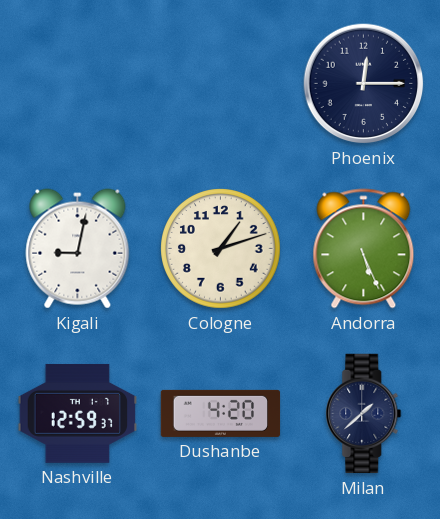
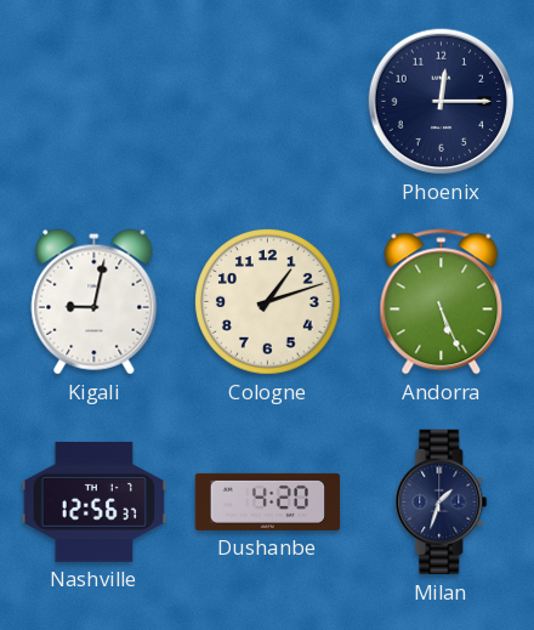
Nashville: 12:59 -> 12:56 (95, 501)
Milan: 1:38 -> 1:33 (442, 503)
